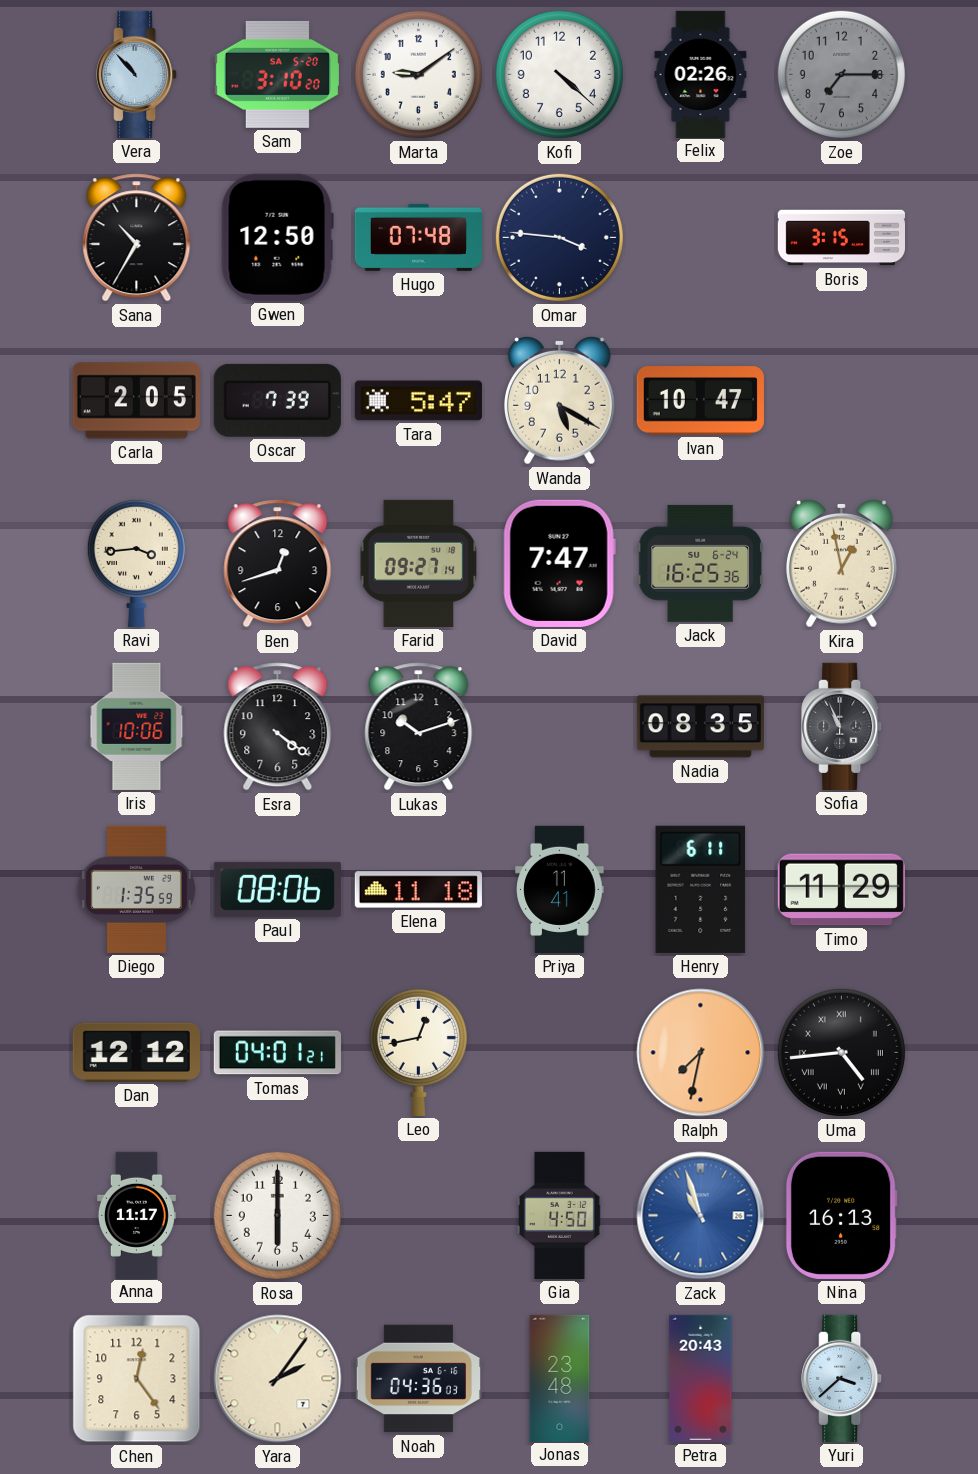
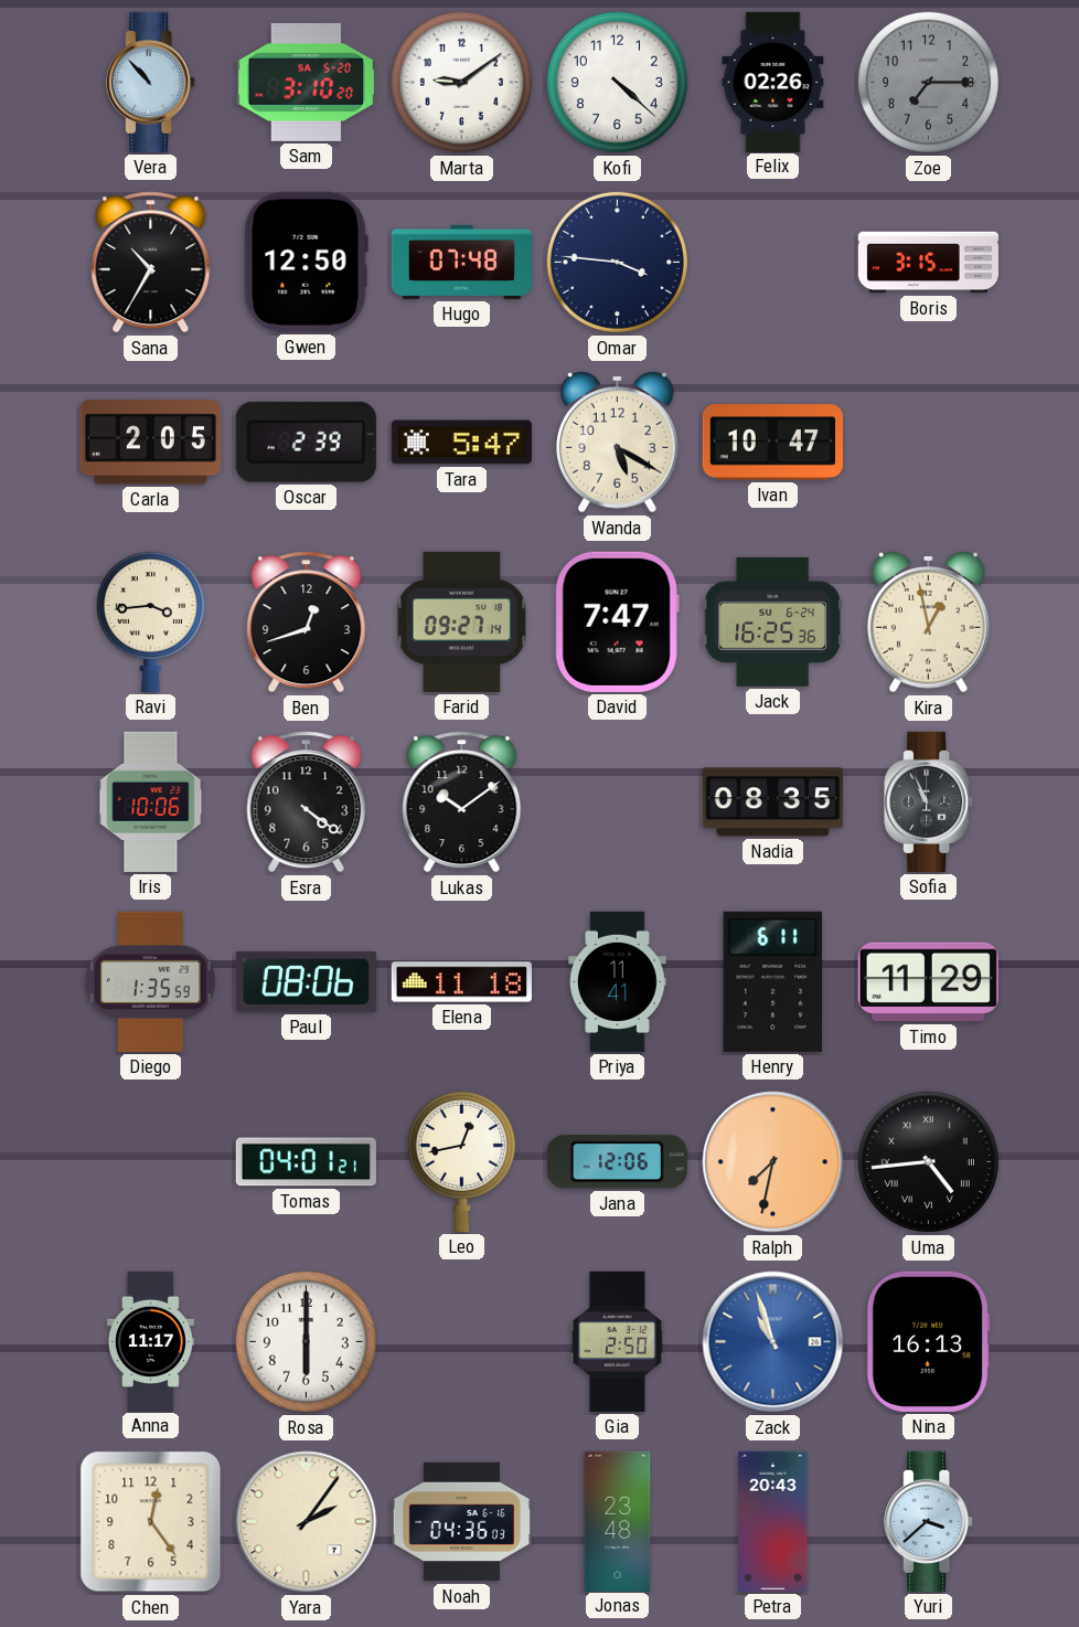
Oscar: 7:39 -> 2:39 (306, 442)
Lukas: 10:12 -> 10:09 (462, 802)
Dan: 12:12 -> none (136, 1052)
Jana: none -> 12:06 (617, 1162)
Gia: 4:50 -> 2:50 (617, 1341)
